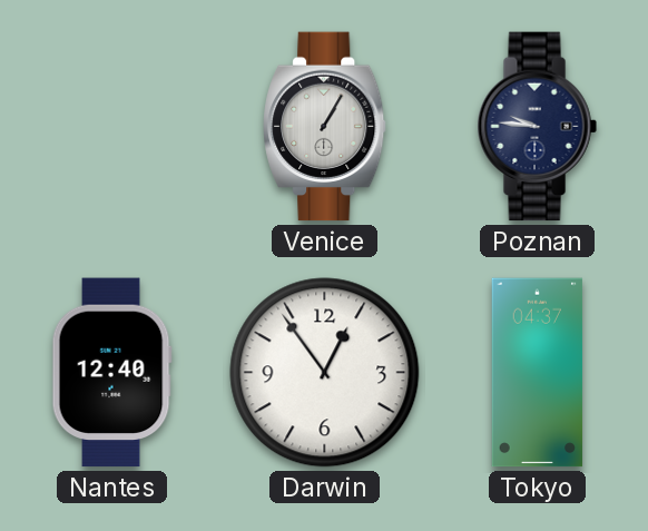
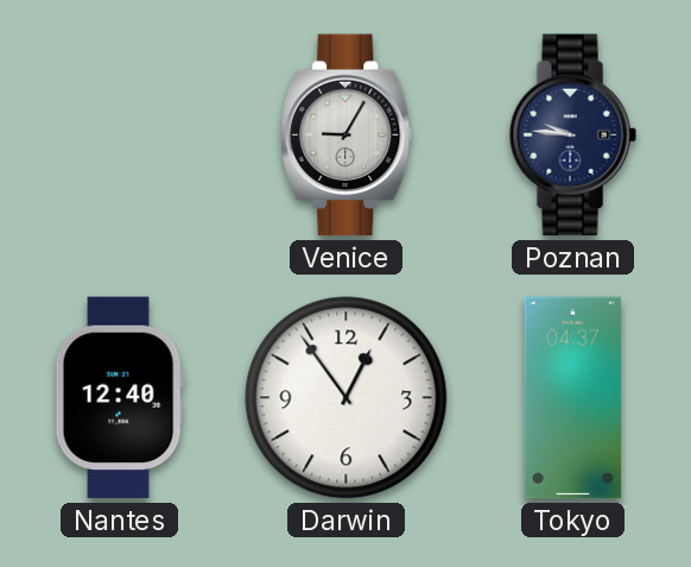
Venice: 1:05 -> 9:05 (347, 136)
